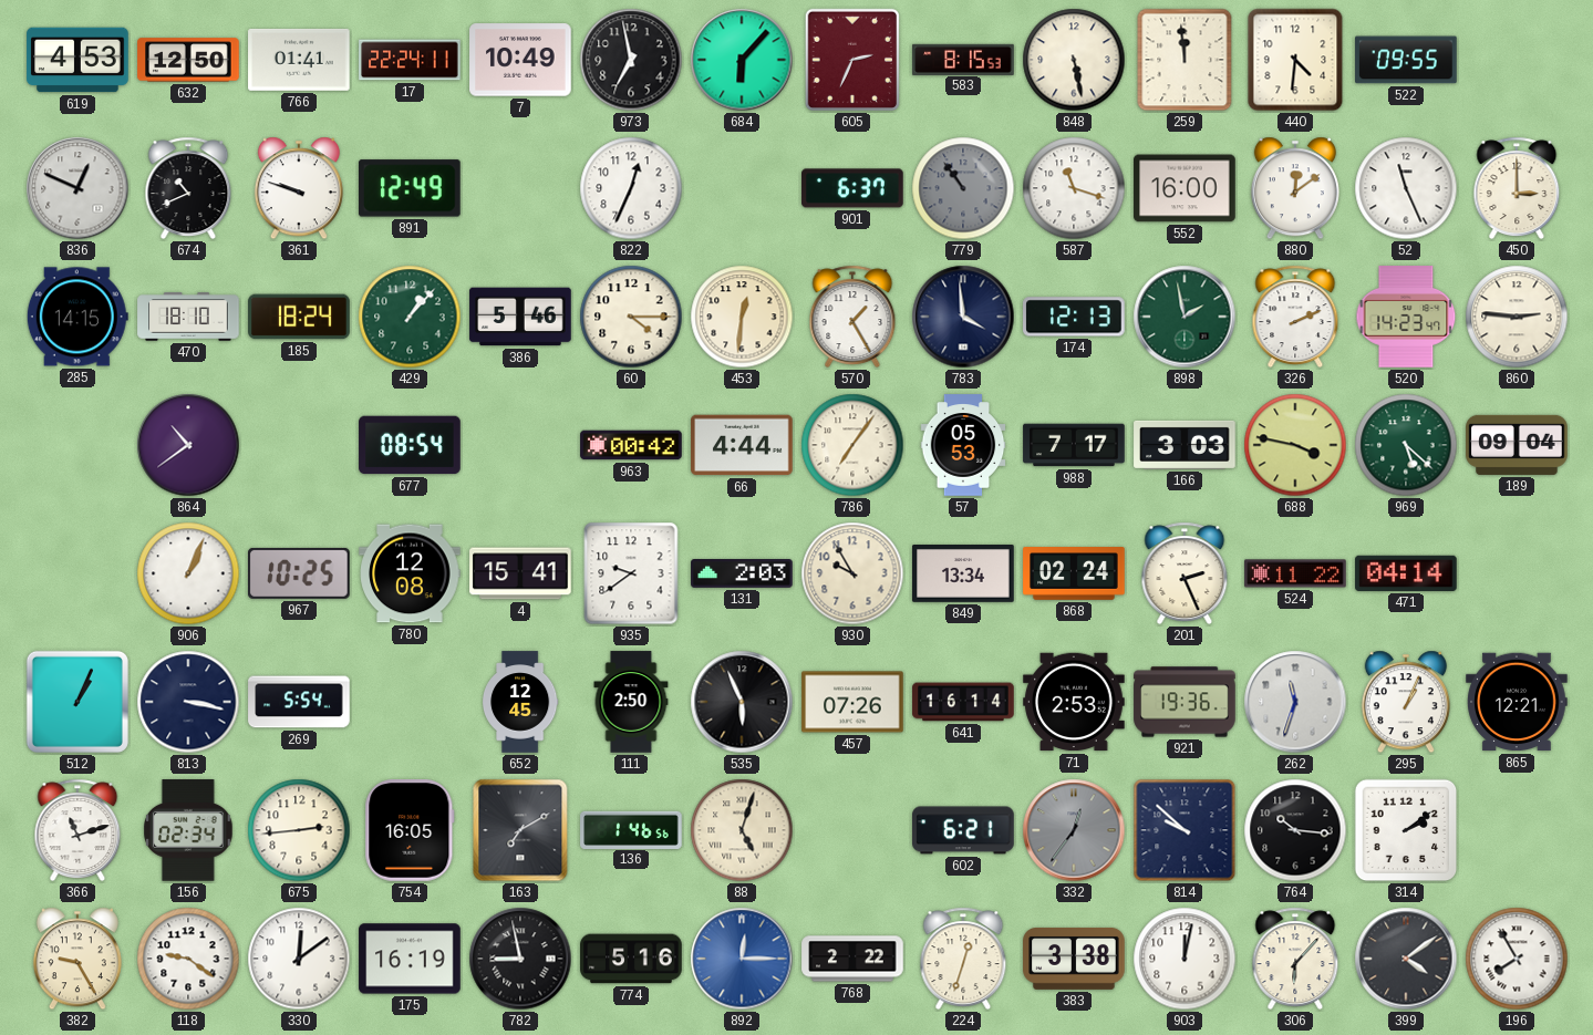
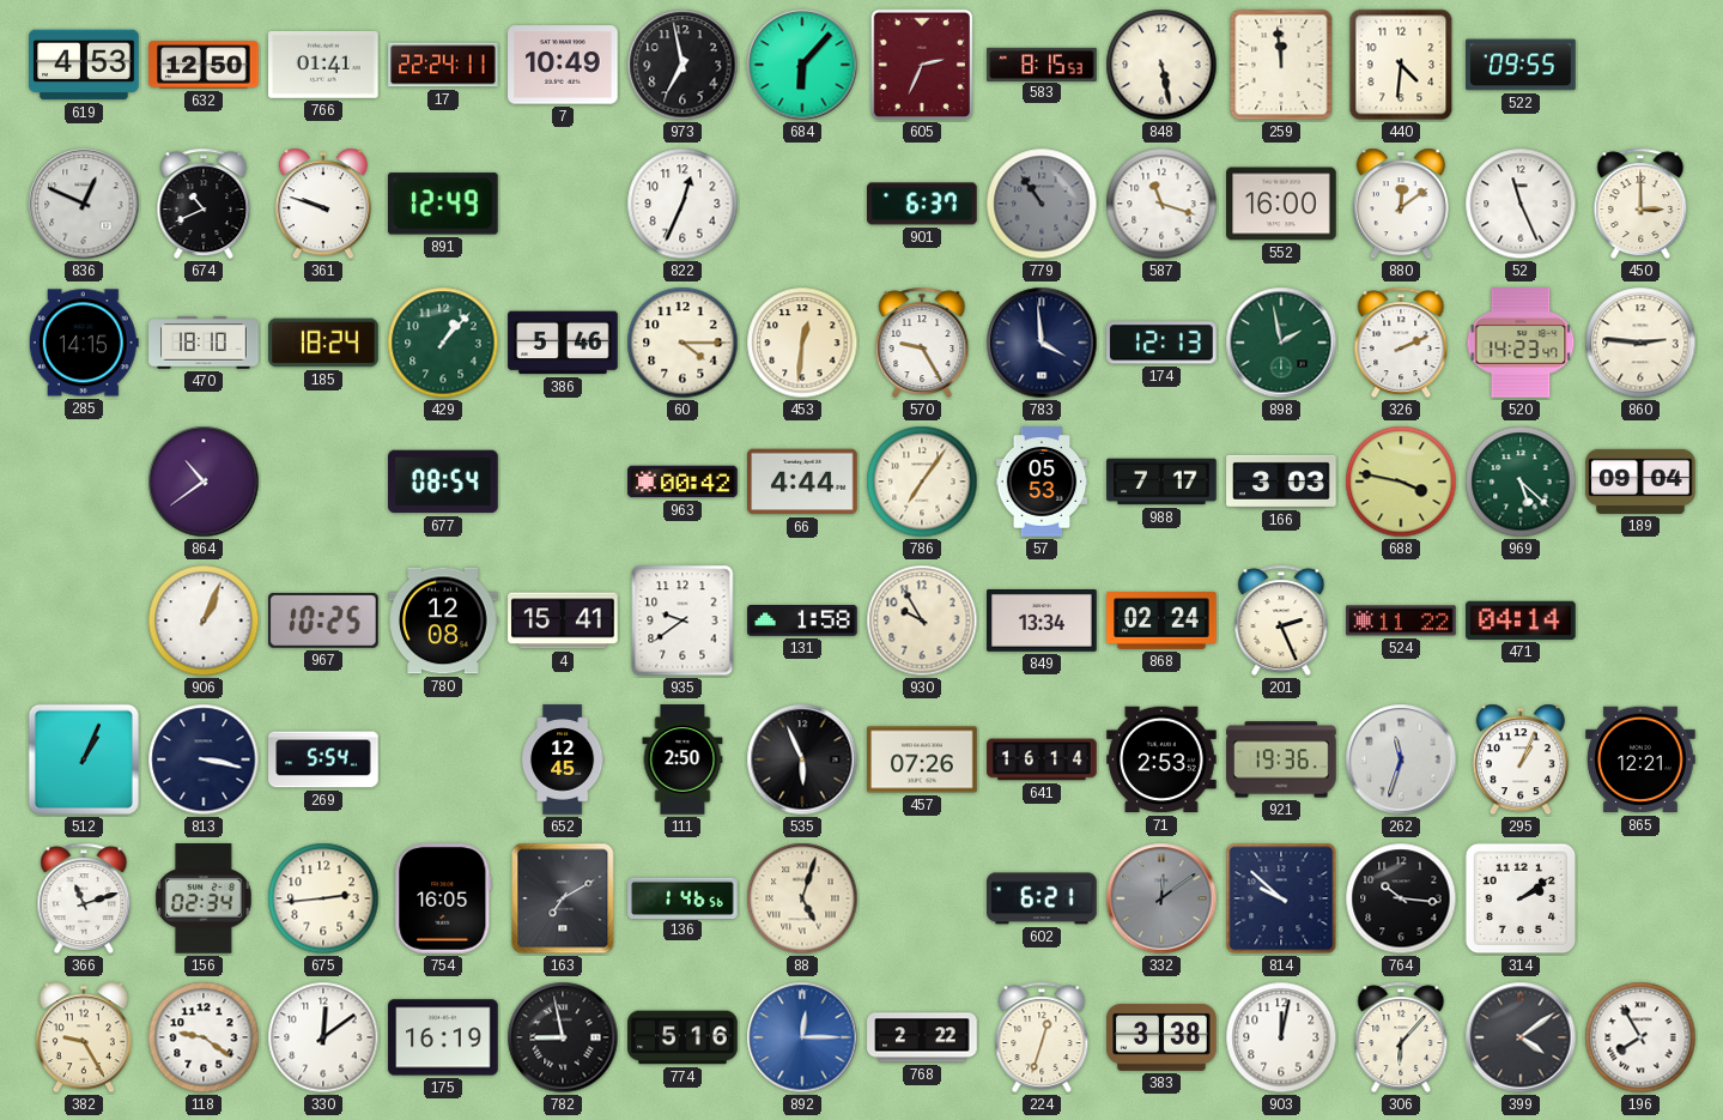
570: 1:25 -> 9:25 (922, 343)
131: 2:03 -> 1:58 (802, 622)
332: 12:36 -> 12:09 (1161, 898)
